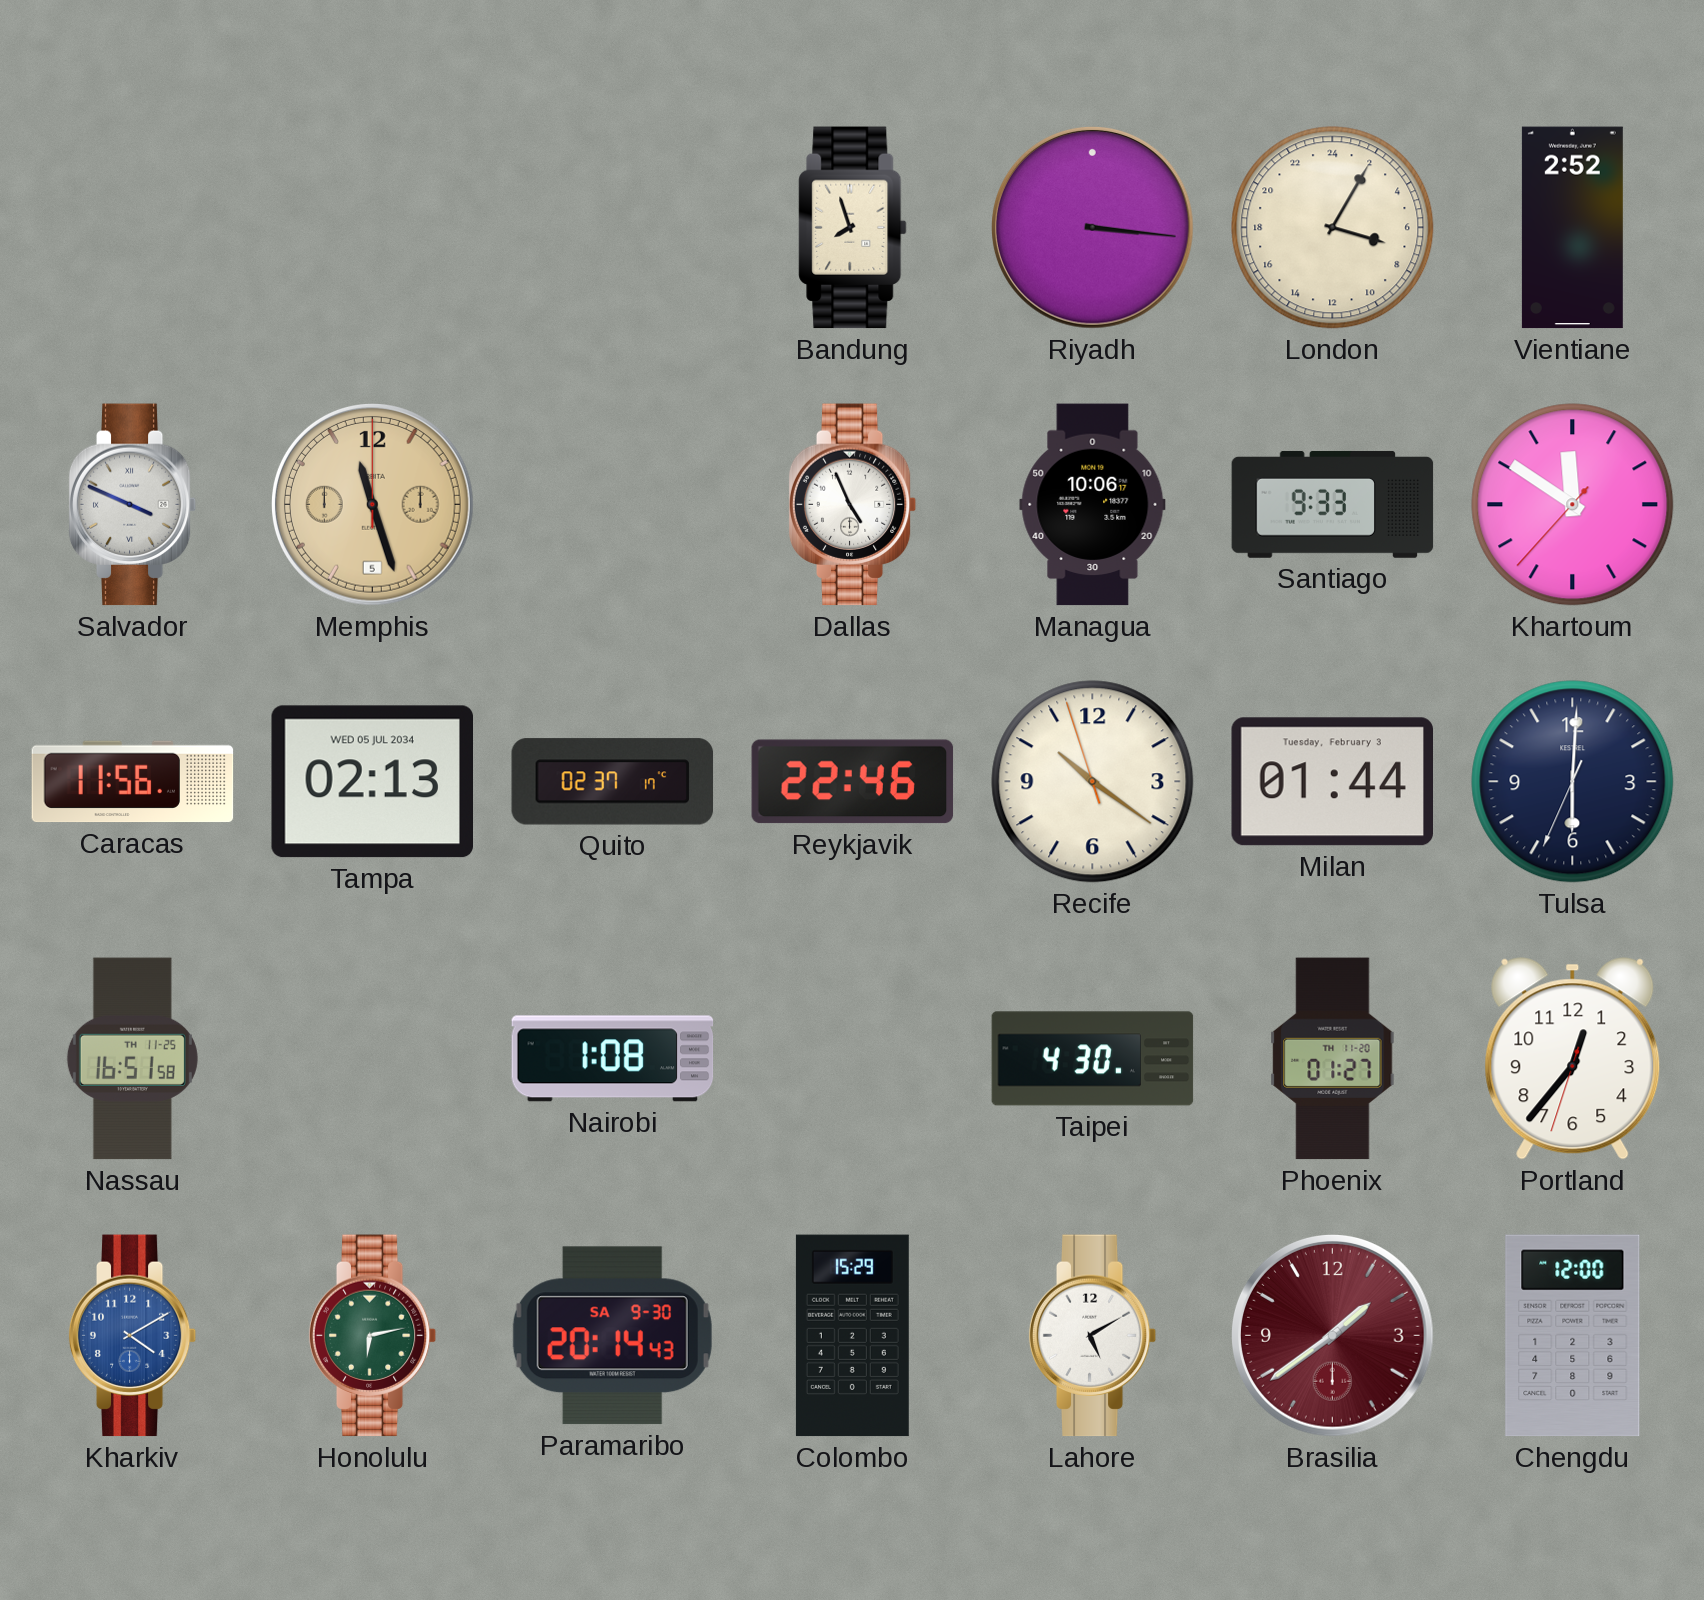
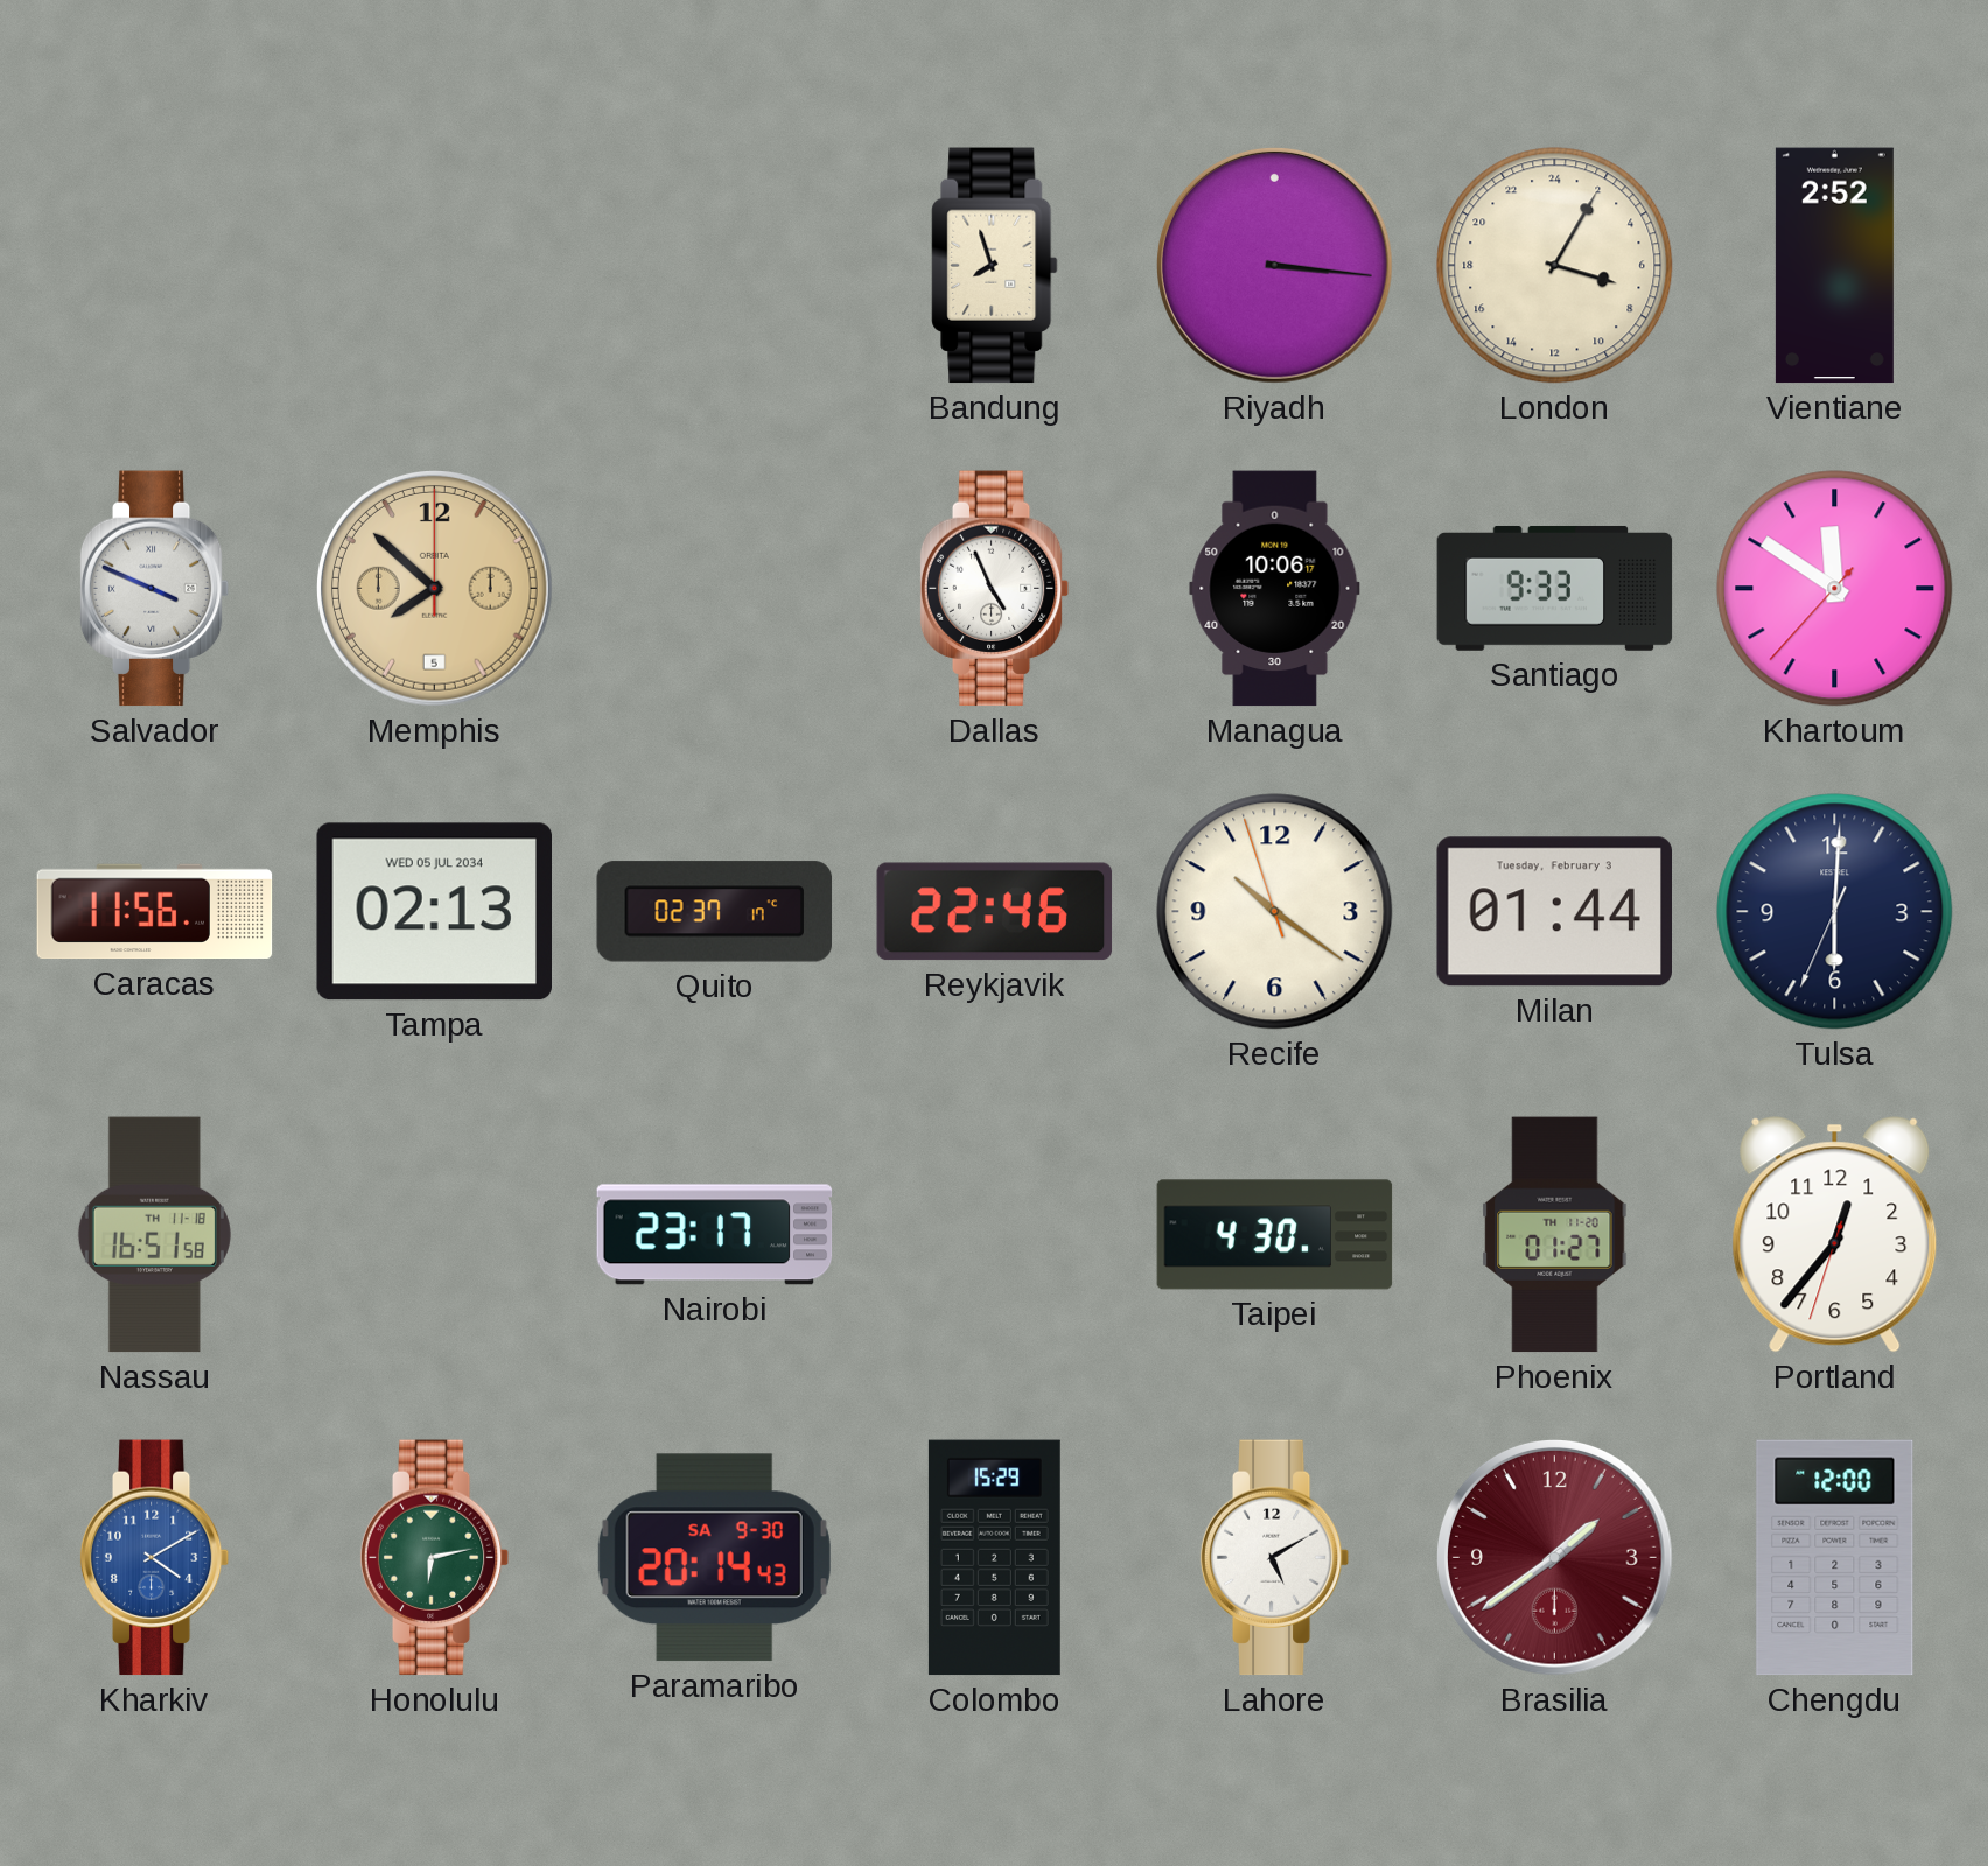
Memphis: 11:27 -> 7:52 (435, 589)
Nassau date: TH 11-25 -> TH 11-18 (154, 1235)
Nairobi: 1:08 -> 23:17 (715, 1235)
